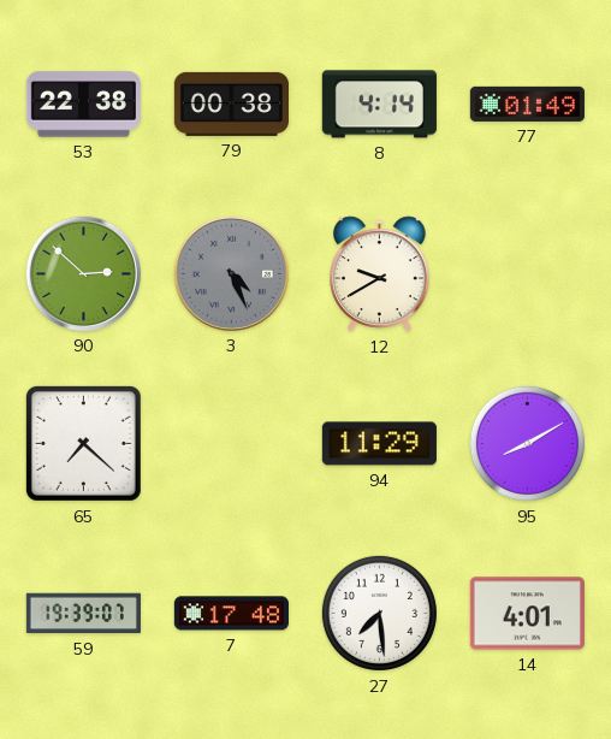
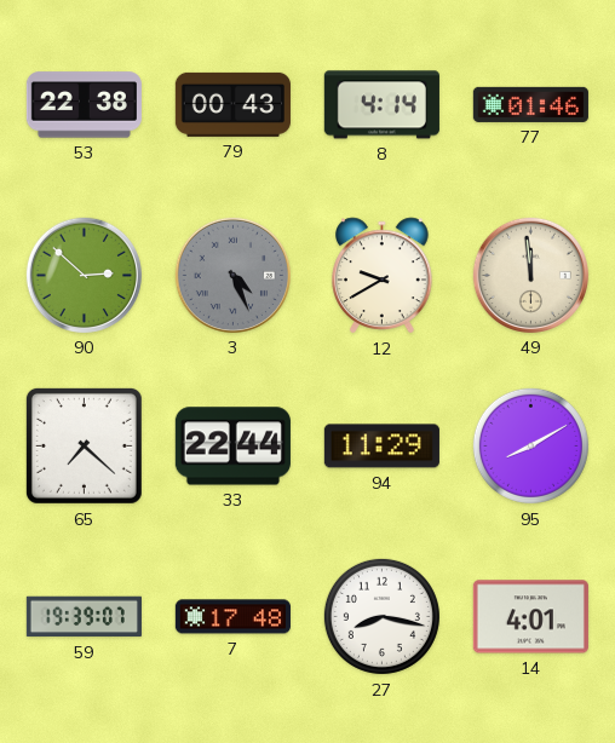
79: 00:38 -> 00:43 (232, 104)
77: 01:49 -> 01:46 (530, 104)
49: none -> 11:59 (530, 275)
33: none -> 22:44 (232, 447)
27: 7:29 -> 8:17 (381, 616)
